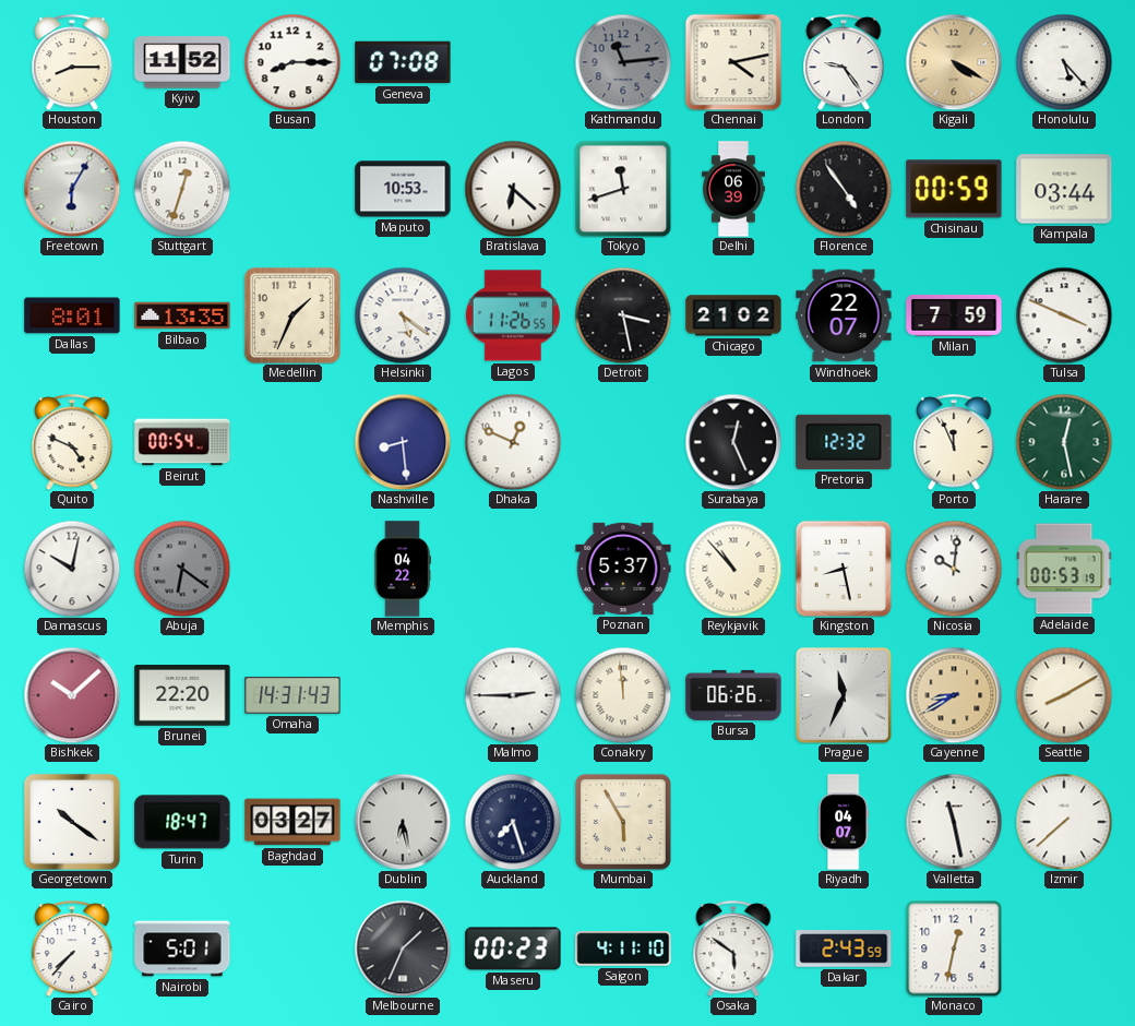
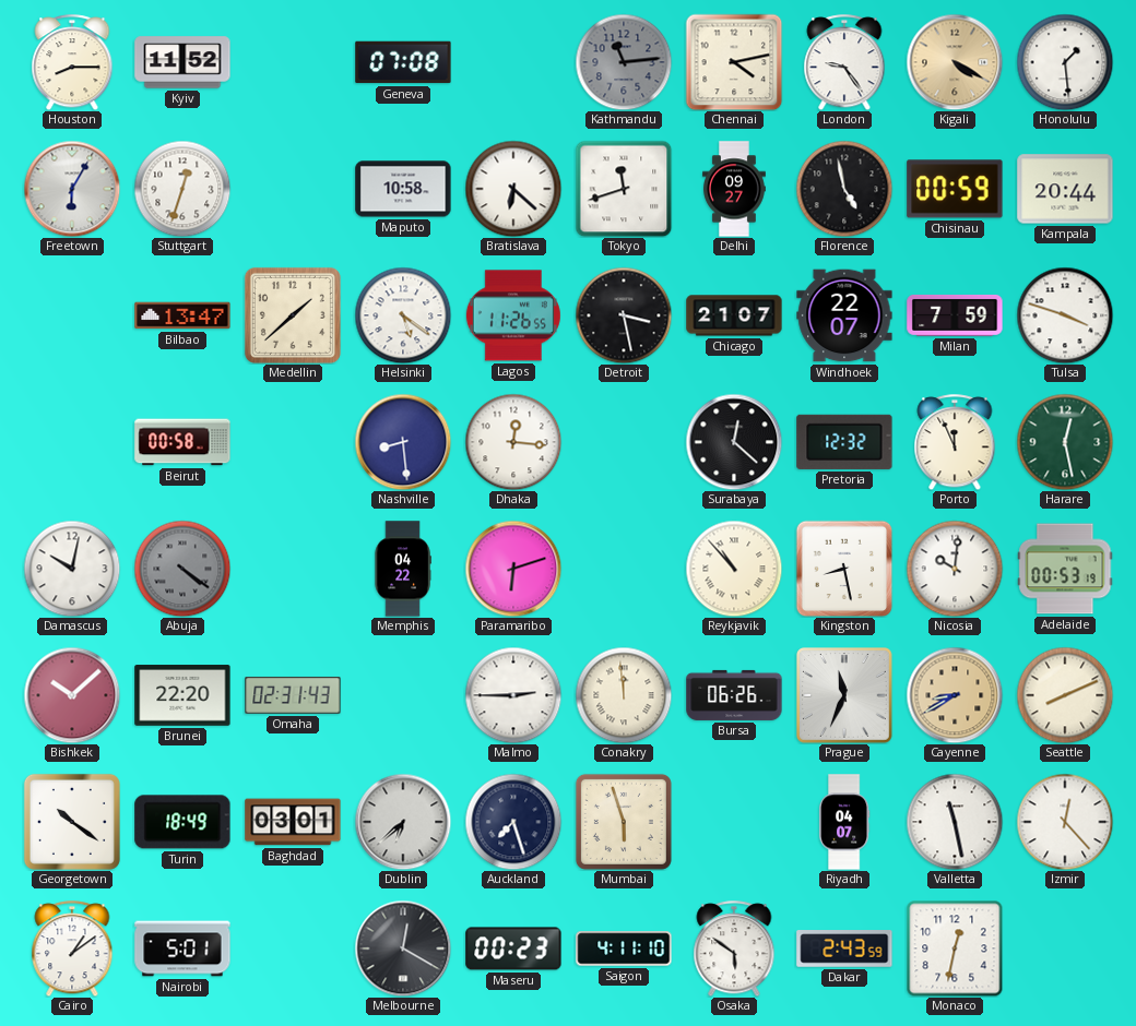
Busan: 8:15 -> none (292, 62)
Honolulu: 5:23 -> 1:29 (1065, 62)
Maputo: 10:53 -> 10:58 (403, 189)
Delhi: 06:39 -> 09:27 (735, 189)
Florence: 4:54 -> 4:58 (844, 189)
Kampala: 03:44 -> 20:44 (1065, 189)
Dallas: 8:01 -> none (72, 315)
Bilbao: 13:35 -> 13:47 (182, 315)
Medellin: 1:34 -> 1:38 (293, 315)
Chicago: 21:02 -> 21:07 (734, 315)
Tulsa: 3:49 -> 3:48 (1065, 315)
Quito: 4:49 -> none (72, 442)
Beirut: 00:54 -> 00:58 (182, 442)
Dhaka: 12:49 -> 12:16 (513, 442)
Surabaya: 12:26 -> 12:22 (734, 442)
Abuja: 6:21 -> 4:21 (182, 569)
Paramaribo: none -> 6:12 (513, 569)
Poznan: 5:37 -> none (623, 569)
Omaha: 14:31 -> 02:31 (293, 695)
Seattle: 8:10 -> 8:11 (1065, 695)
Turin: 18:47 -> 18:49 (182, 822)
Baghdad: 03:27 -> 03:01 (293, 822)
Dublin: 6:28 -> 6:38 (403, 822)
Mumbai: 5:55 -> 5:57 (624, 822)
Izmir: 7:38 -> 12:23 (1065, 822)
Cairo: 7:37 -> 1:09 (72, 949)
Melbourne: 1:34 -> 12:20 (403, 949)
